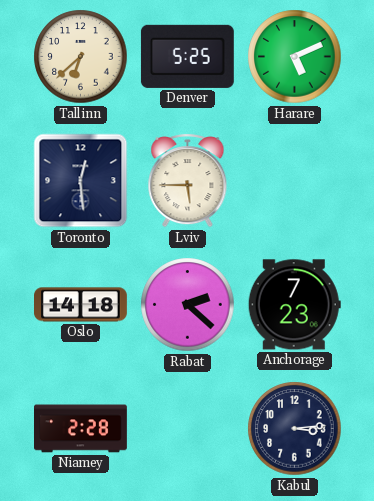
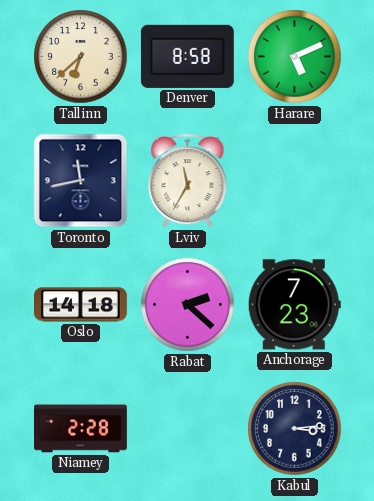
Denver: 5:25 -> 8:58 (187, 56)
Toronto: 12:29 -> 11:43 (81, 181)
Lviv: 5:45 -> 11:35 (188, 180)
